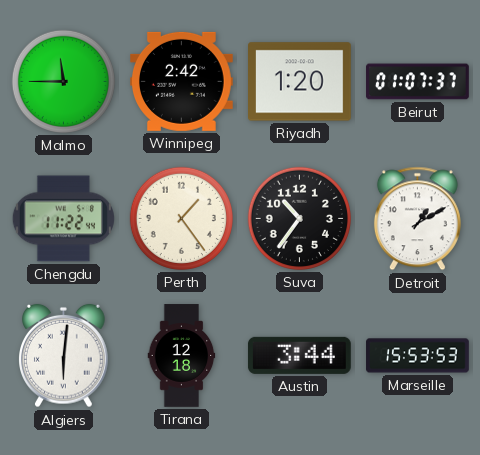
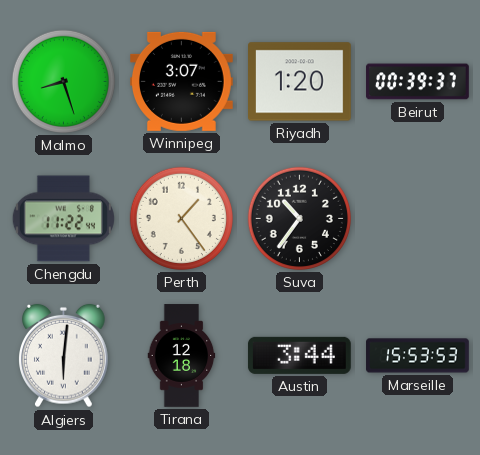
Malmo: 11:45 -> 8:27 (63, 81)
Winnipeg: 2:42 -> 3:07 (182, 81)
Beirut: 01:07 -> 00:39 (418, 82)
Detroit: 1:10 -> none (417, 219)
